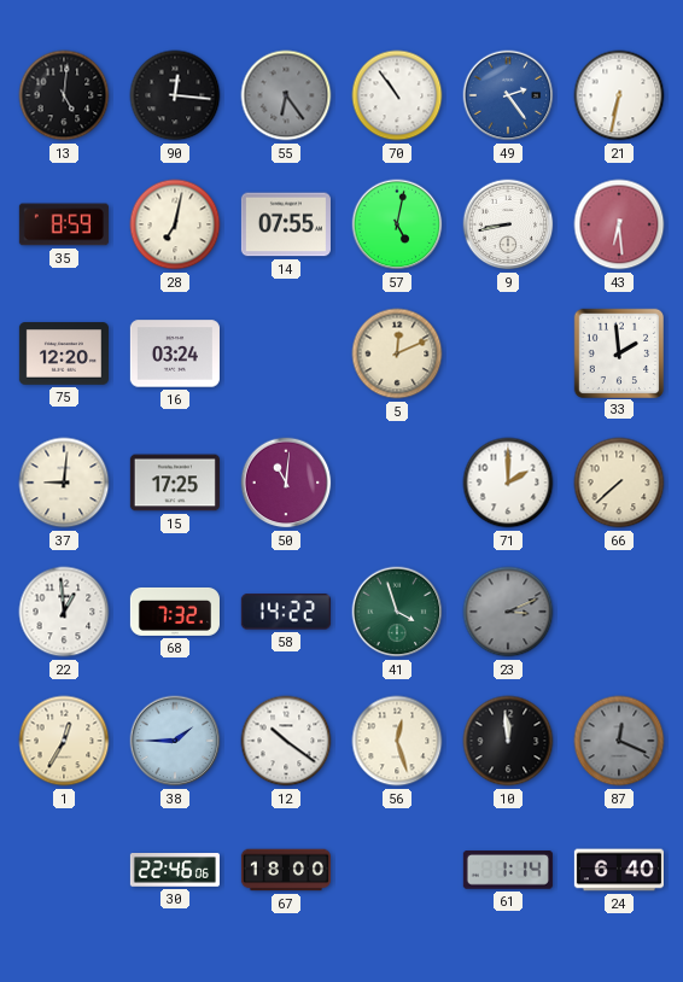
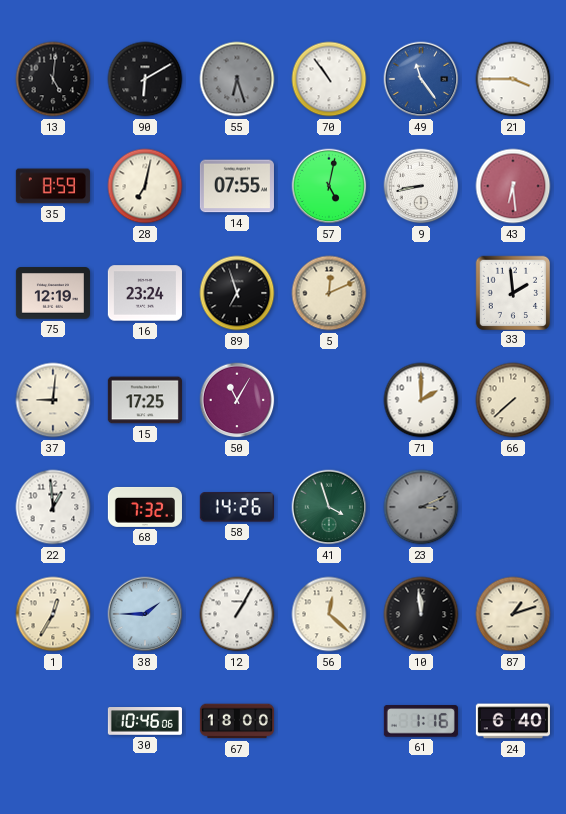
90: 12:16 -> 6:10 (145, 79)
55: 6:24 -> 6:27 (237, 79)
49: 2:24 -> 11:24 (421, 79)
21: 6:32 -> 3:45 (513, 79)
75: 12:20 -> 12:19 (53, 293)
16: 03:24 -> 23:24 (145, 293)
89: none -> 6:57 (237, 293)
50: 11:01 -> 11:05 (237, 400)
58: 14:22 -> 14:26 (237, 507)
12: 10:21 -> 1:05 (237, 614)
56: 12:27 -> 12:22 (329, 614)
87: 12:19 -> 1:12 (513, 614)
87 dial: grey -> cream (513, 614)
30: 22:46 -> 10:46 (145, 721)
61: 1:14 -> 1:16 (421, 721)
